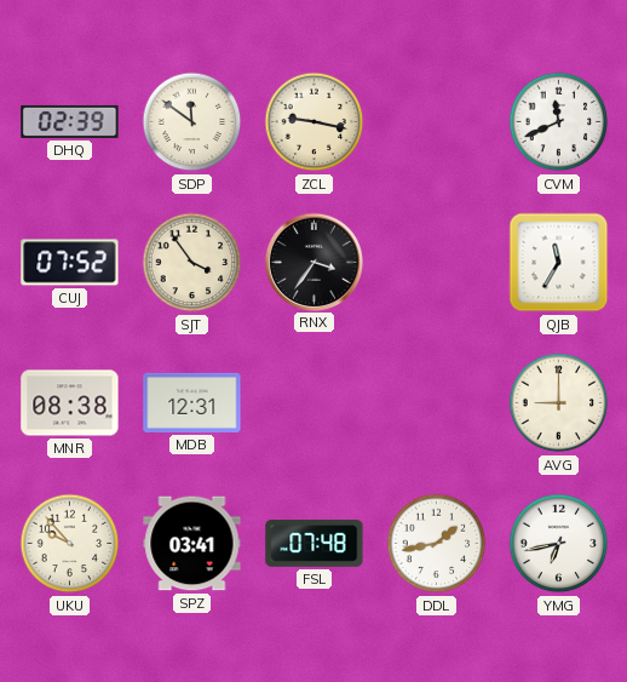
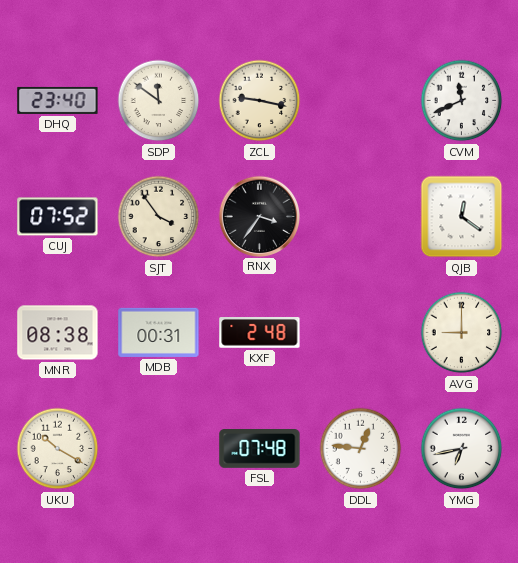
DHQ: 02:39 -> 23:40 (58, 100)
QJB: 11:35 -> 12:21 (462, 217)
MDB: 12:31 -> 00:31 (159, 332)
KXF: none -> 2:48 (260, 333)
UKU: 9:53 -> 10:20 (58, 449)
SPZ: 03:41 -> none (192, 544)
DDL: 1:43 -> 12:46 (361, 449)
